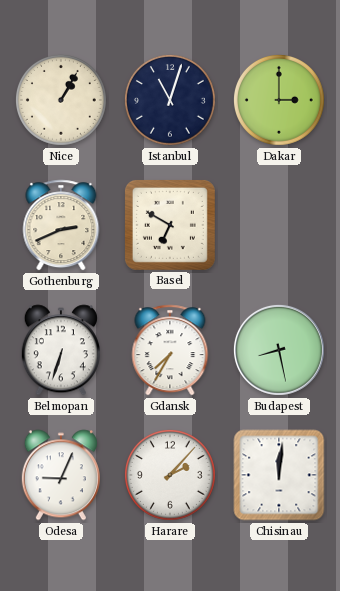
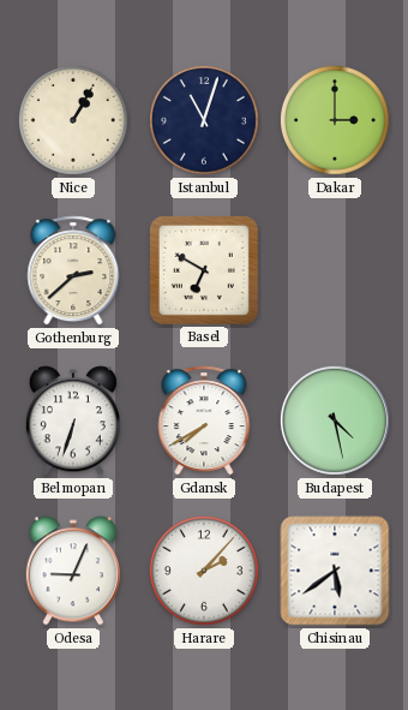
Gothenburg: 2:41 -> 2:38 (73, 270)
Gdansk: 7:35 -> 7:40 (204, 420)
Budapest: 8:28 -> 4:28 (335, 420)
Chisinau: 12:01 -> 5:39 (335, 571)
